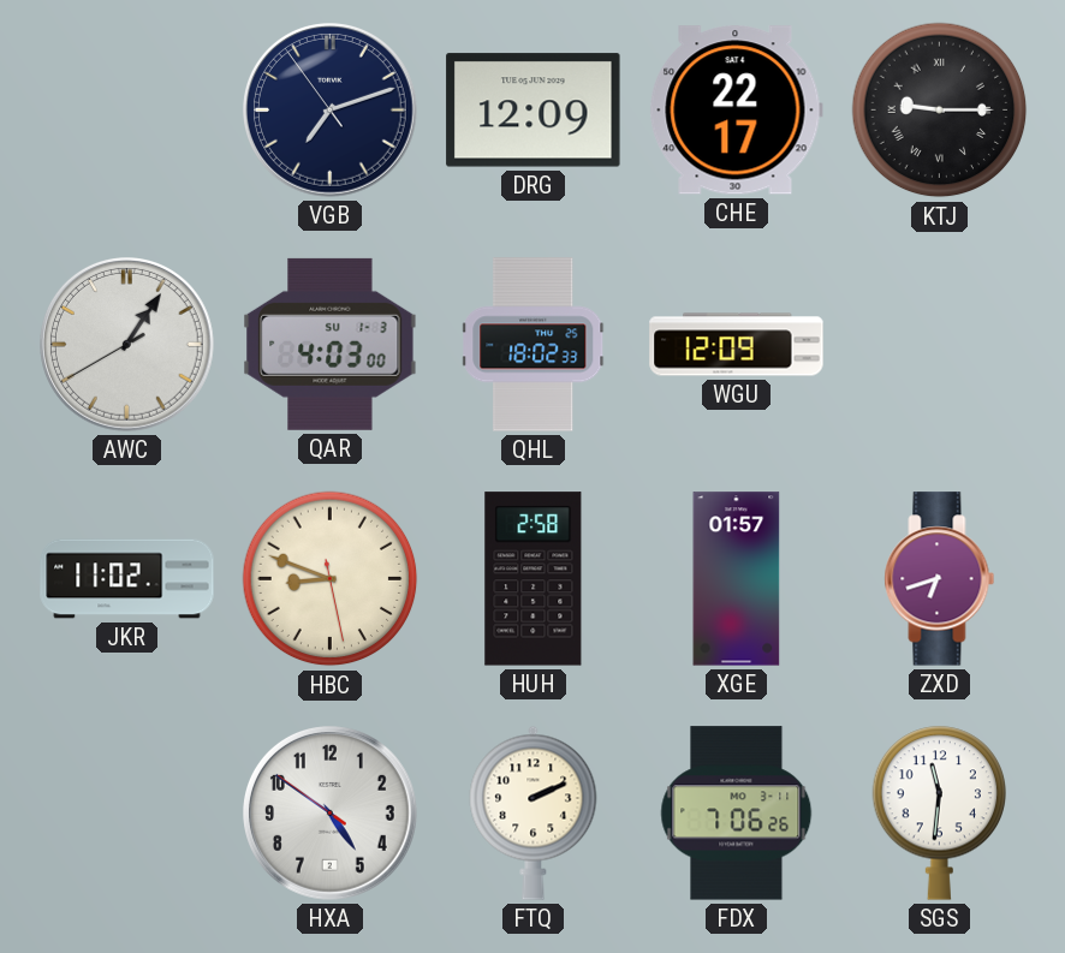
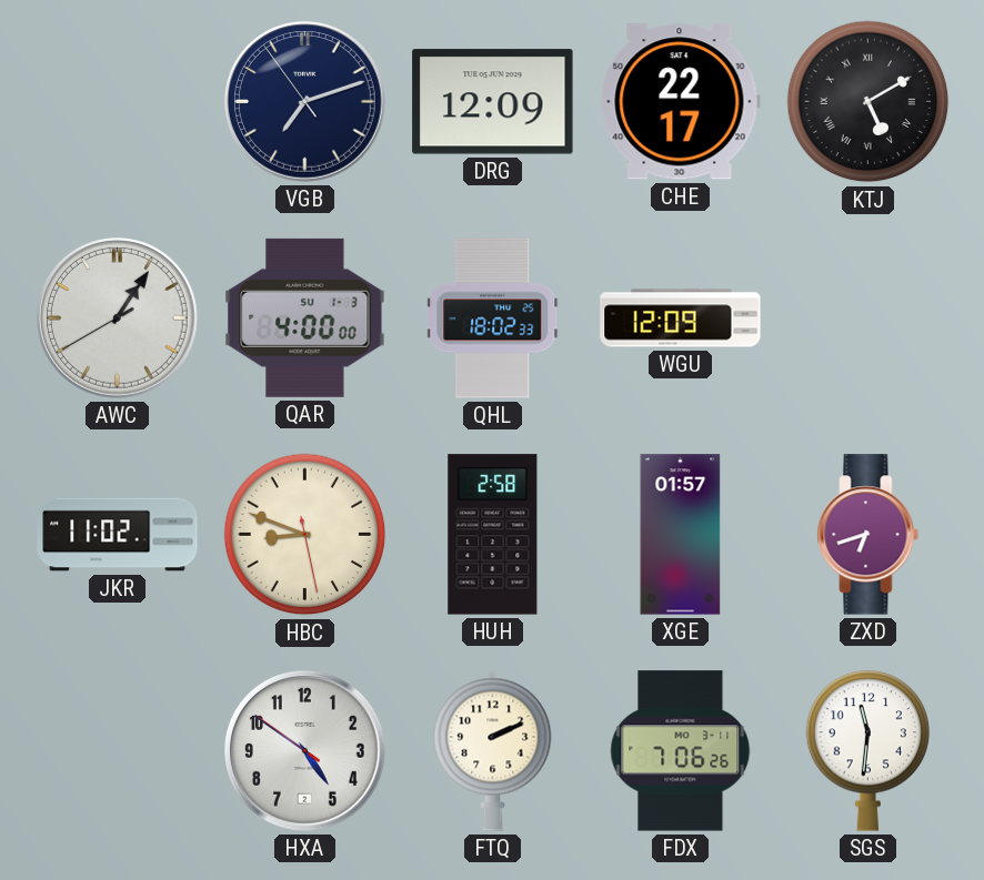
KTJ: 9:15 -> 5:10 (868, 102)
QAR: 4:03 -> 4:00 (305, 317)
